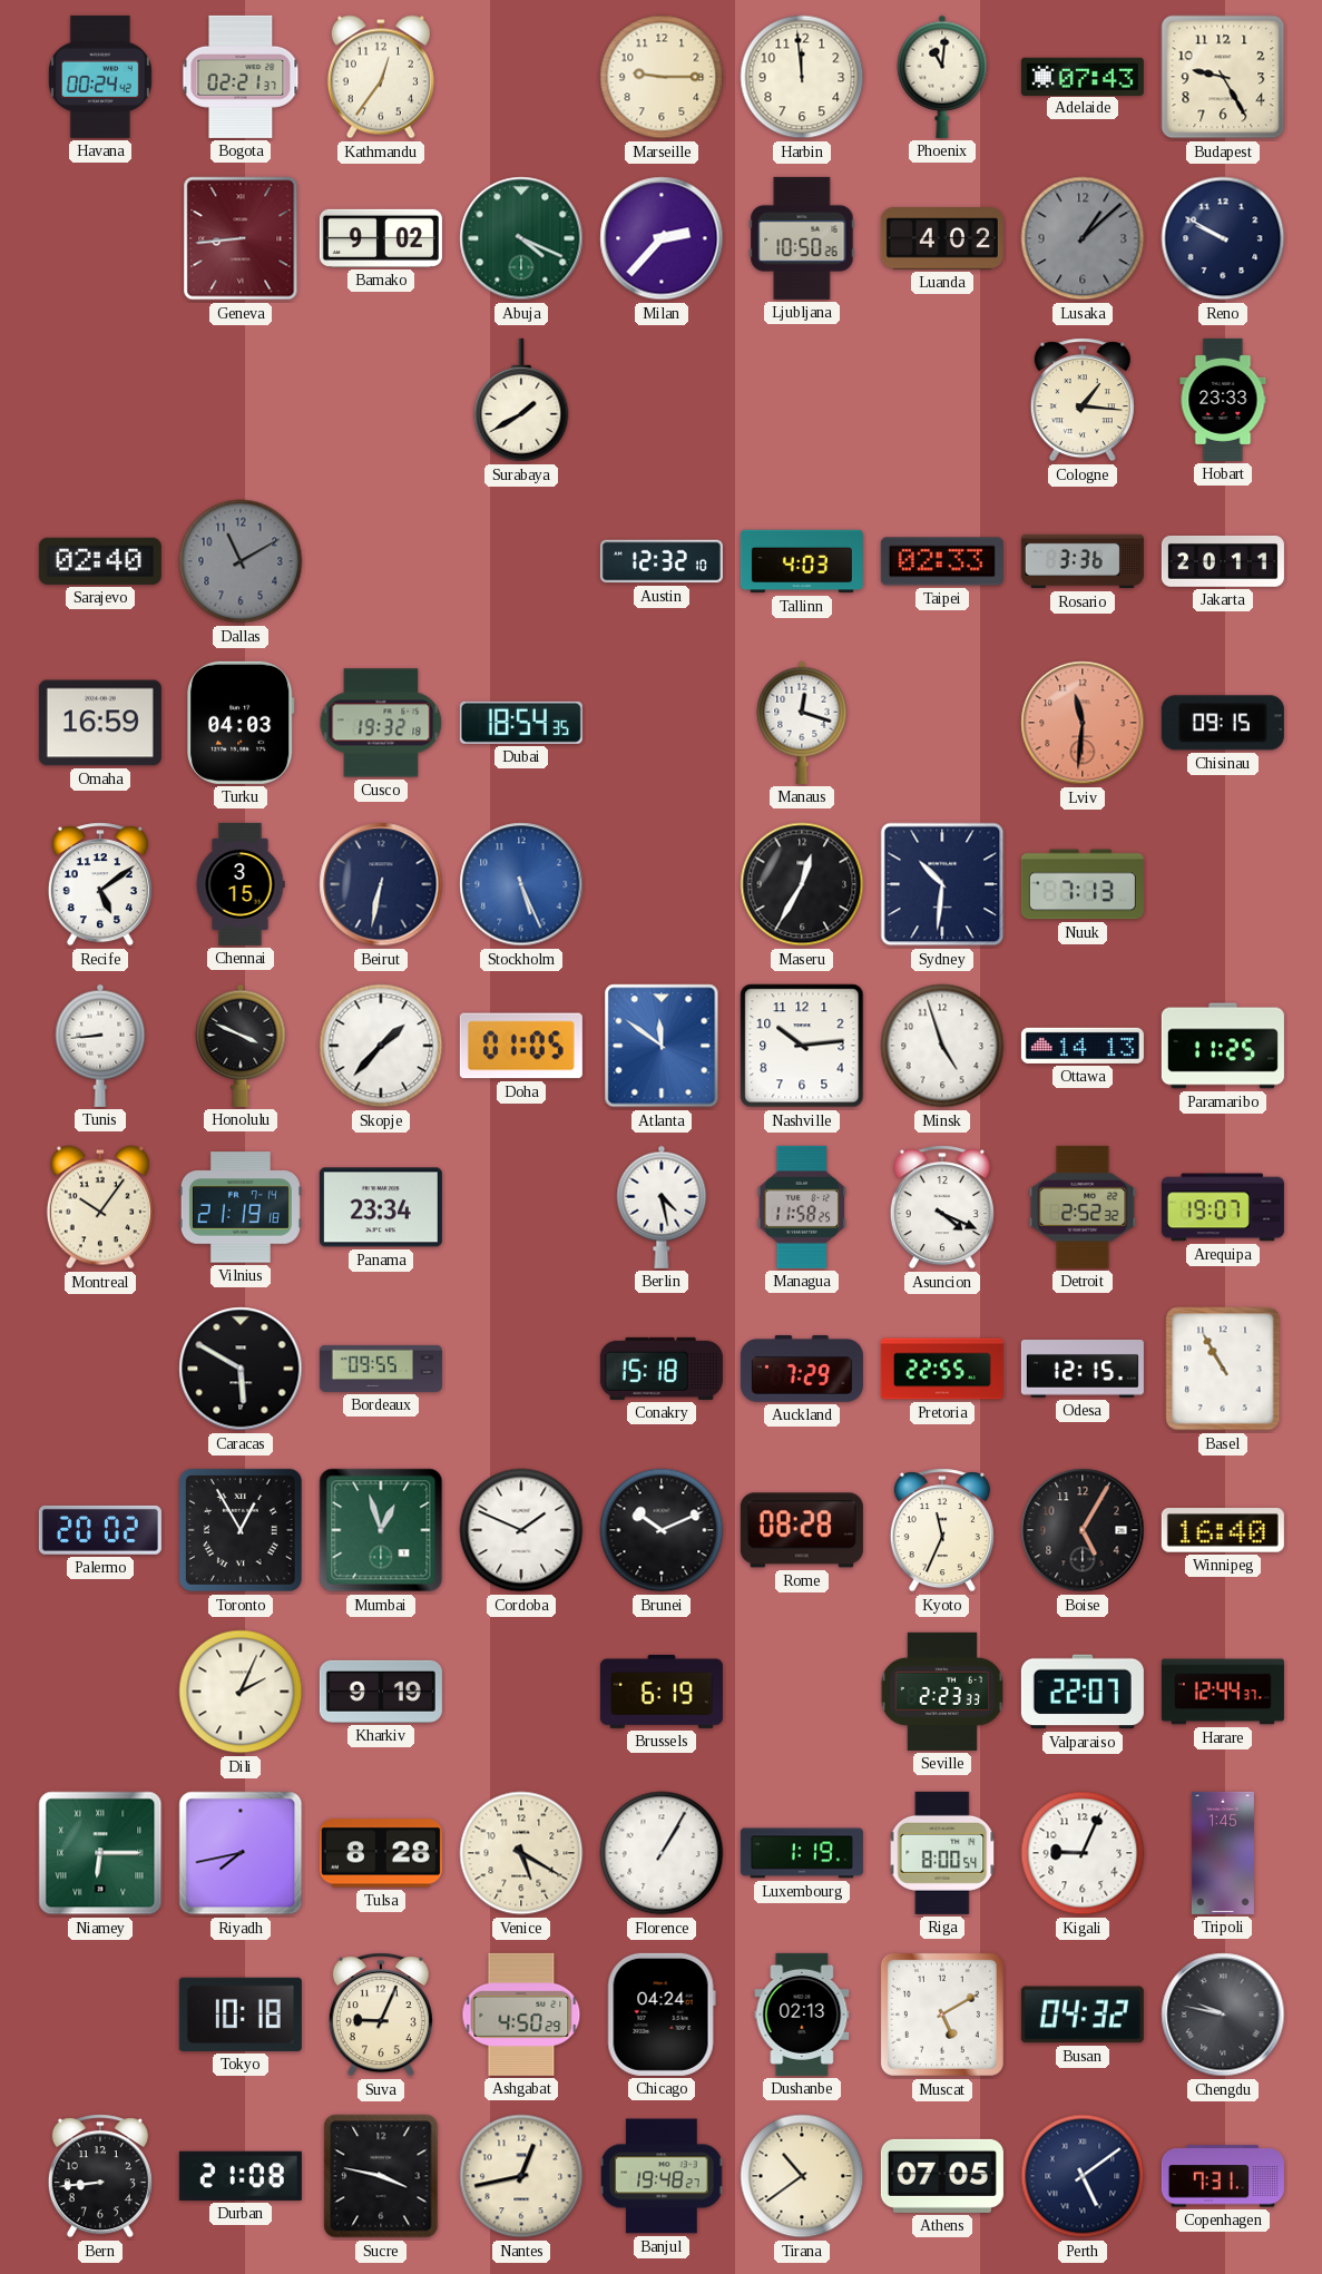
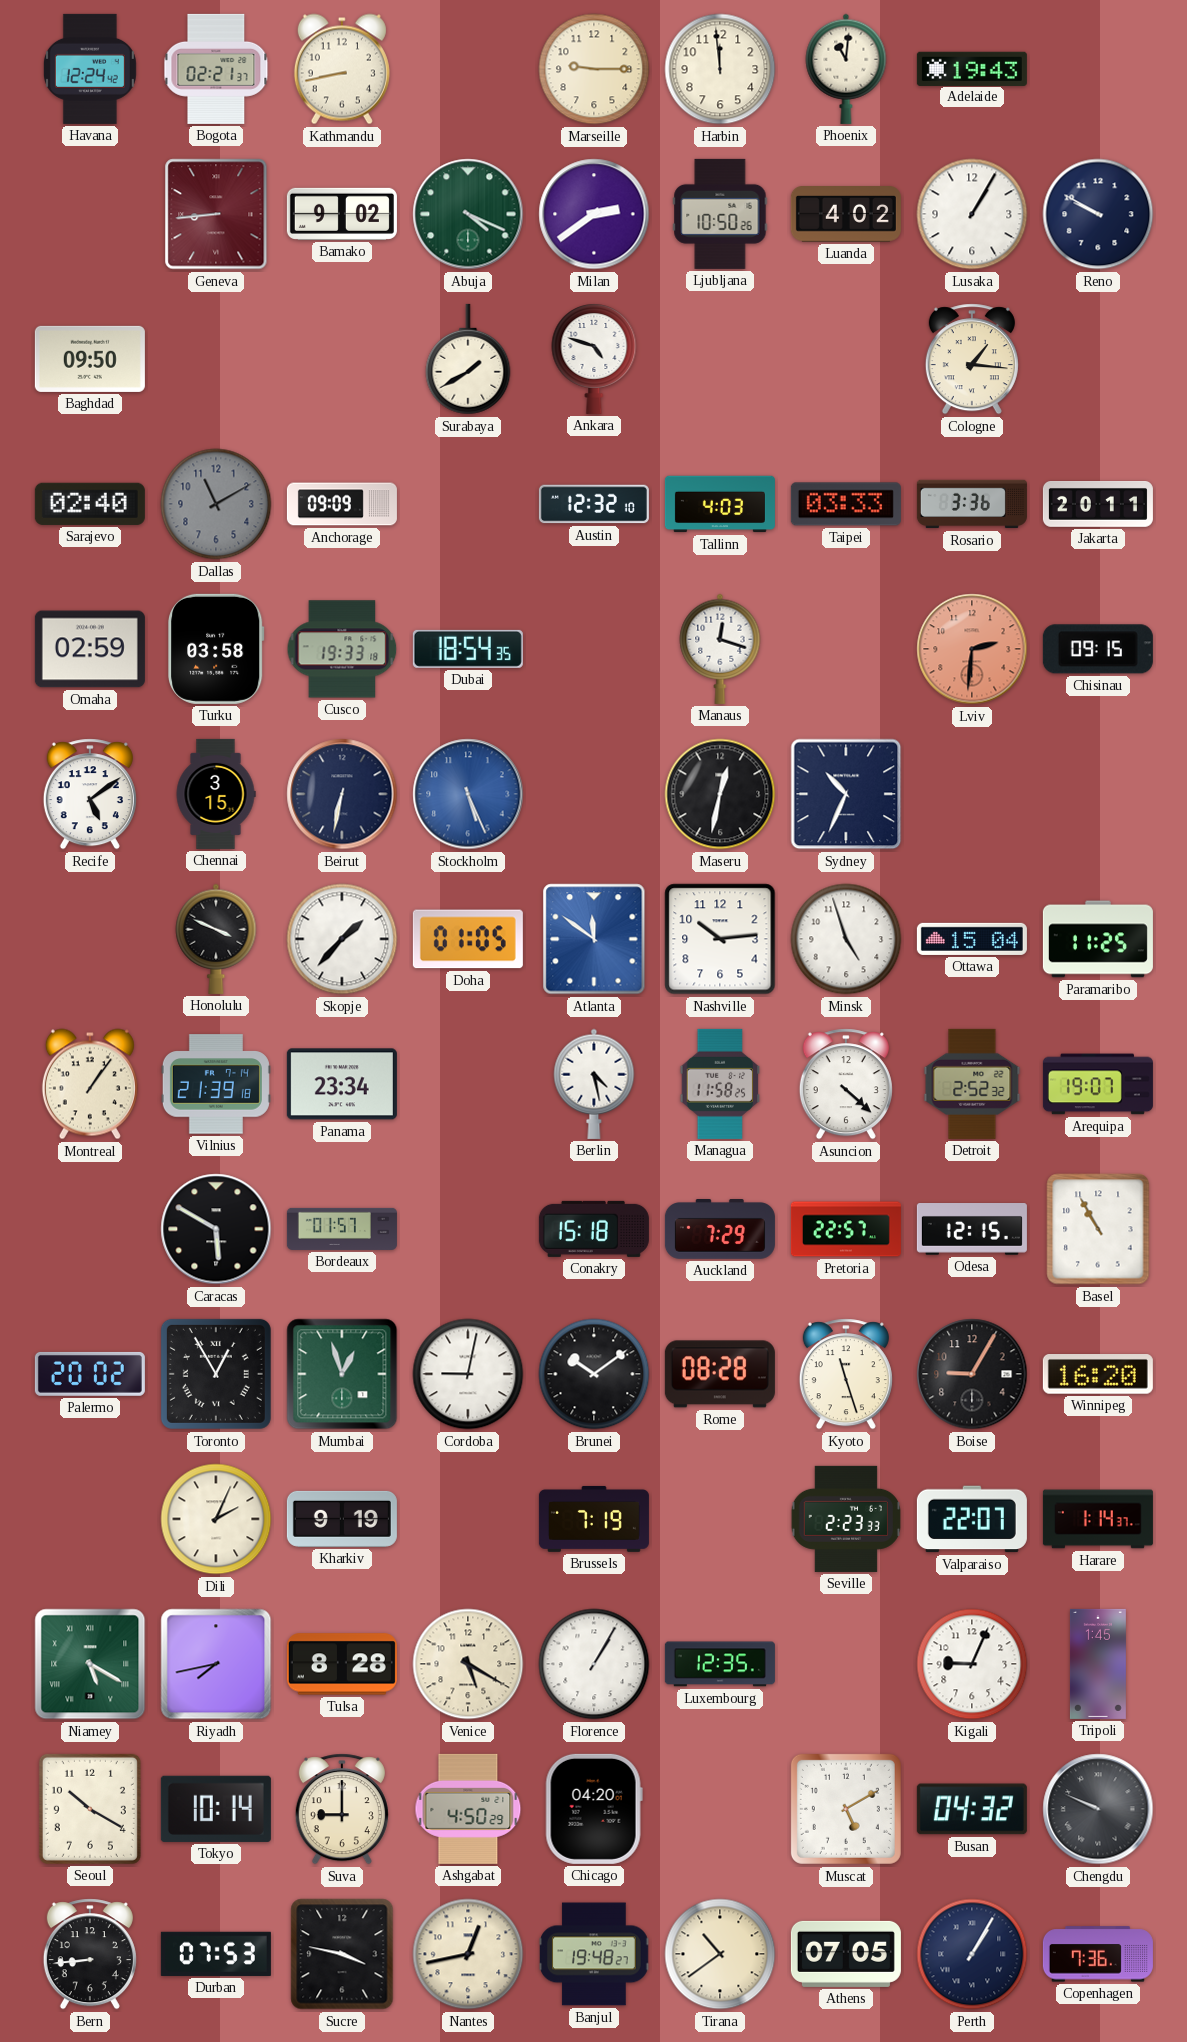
Havana: 00:24 -> 12:24 (90, 69)
Kathmandu: 12:36 -> 8:43 (342, 69)
Adelaide: 07:43 -> 19:43 (972, 68)
Budapest: 9:25 -> none (1223, 77)
Milan: 2:37 -> 2:39 (594, 214)
Lusaka: 1:08 -> 1:05 (972, 214)
Lusaka dial: grey -> white (972, 214)
Baghdad: none -> 09:50 (90, 359)
Ankara: none -> 4:48 (594, 359)
Hobart: 23:33 -> none (1223, 400)
Anchorage: none -> 09:09 (342, 504)
Taipei: 02:33 -> 03:33 (846, 504)
Omaha: 16:59 -> 02:59 (90, 649)
Turku: 04:03 -> 03:58 (217, 649)
Cusco: 19:32 -> 19:33 (342, 649)
Lviv: 11:31 -> 2:31 (972, 649)
Maseru: 12:35 -> 12:32 (720, 794)
Sydney: 10:31 -> 10:34 (846, 794)
Nuuk: 7:13 -> none (1083, 884)
Tunis: 8:44 -> none (100, 1046)
Ottawa: 14:13 -> 15:04 (972, 939)
Montreal: 10:06 -> 1:06 (90, 1084)
Vilnius: 21:19 -> 21:39 (216, 1084)
Asuncion: 4:19 -> 4:22 (846, 1084)
Bordeaux: 09:55 -> 01:57 (342, 1229)
Pretoria: 22:55 -> 22:57 (846, 1229)
Cordoba: 1:49 -> 9:02 (468, 1374)
Brunei: 10:11 -> 10:09 (594, 1374)
Kyoto: 11:34 -> 11:27 (846, 1374)
Boise: 5:05 -> 9:05 (972, 1374)
Winnipeg: 16:40 -> 16:20 (1098, 1375)
Brussels: 6:19 -> 7:19 (594, 1519)
Harare: 12:44 -> 1:14 (1098, 1519)
Niamey: 6:15 -> 5:20 (90, 1664)
Luxembourg: 1:19 -> 12:35 (720, 1664)
Riga: 8:00 -> none (942, 1853)
Seoul: none -> 10:20 (90, 1809)
Tokyo: 10:18 -> 10:14 (216, 1809)
Suva: 9:04 -> 9:00 (342, 1809)
Chicago: 04:24 -> 04:20 (594, 1809)
Dushanbe: 02:13 -> none (802, 2015)
Chengdu: 9:47 -> 9:49 (1098, 1809)
Durban: 21:08 -> 07:53 (216, 1954)
Perth: 5:09 -> 1:05 (972, 1954)
Copenhagen: 7:31 -> 7:36 (1098, 1954)
